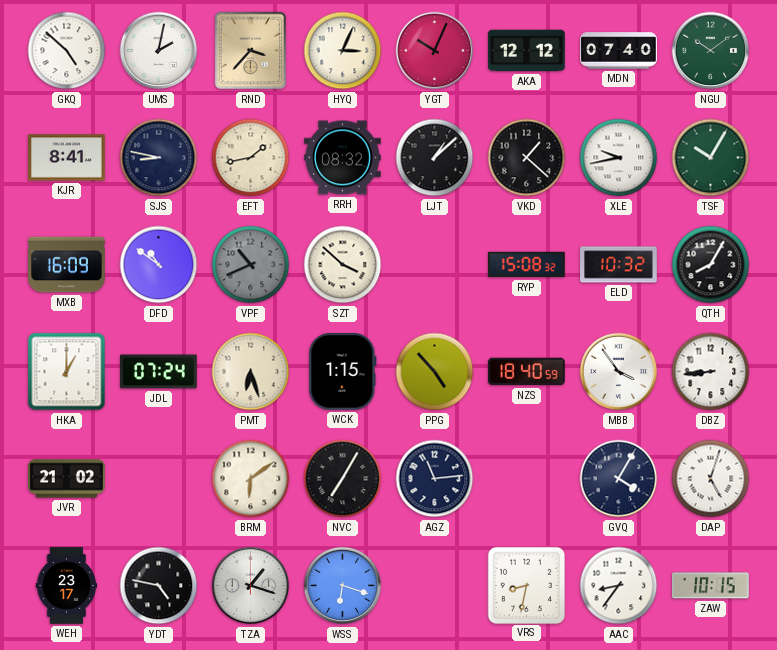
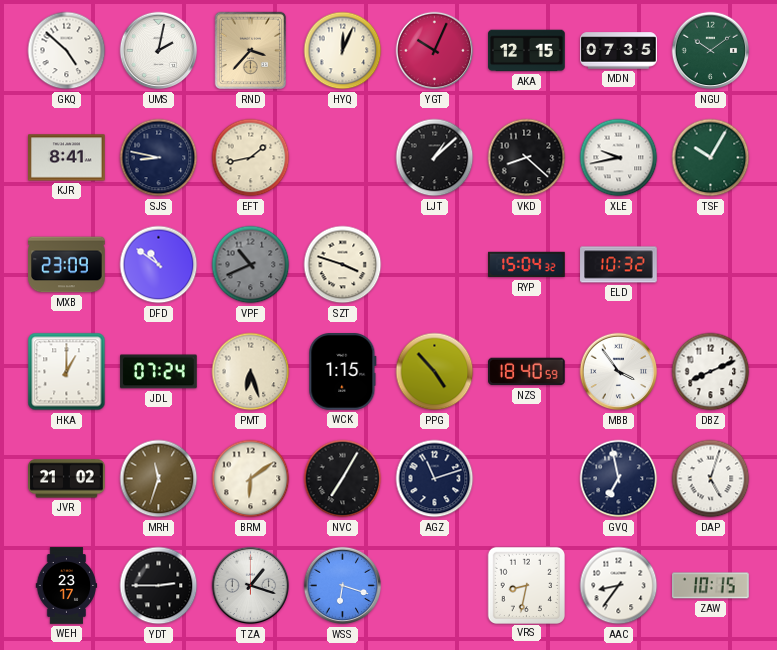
HYQ: 3:04 -> 12:04 (343, 51)
AKA: 12:12 -> 12:15 (527, 51)
MDN: 07:40 -> 07:35 (619, 51)
RRH: 08:32 -> none (343, 158)
VKD: 1:22 -> 8:22 (527, 158)
MXB: 16:09 -> 23:09 (67, 265)
SZT: 3:52 -> 3:48 (343, 265)
RYP: 15:08 -> 15:04 (527, 265)
QTH: 8:05 -> none (711, 265)
DBZ: 8:44 -> 8:11 (711, 372)
MRH: none -> 11:33 (159, 479)
AGZ: 11:14 -> 11:12 (435, 479)
GVQ: 4:05 -> 6:58 (619, 479)
YDT: 4:47 -> 2:45 (159, 586)
